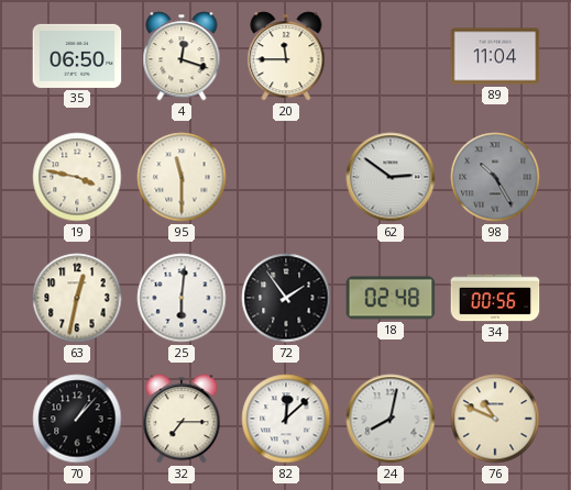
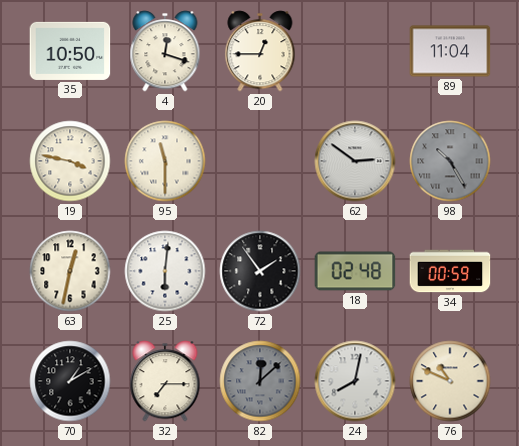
35: 06:50 -> 10:50 (70, 51)
20: 11:45 -> 12:45 (260, 51)
34: 00:56 -> 00:59 (450, 271)
70: 1:07 -> 1:10 (70, 381)
82 dial: white -> grey (260, 381)
